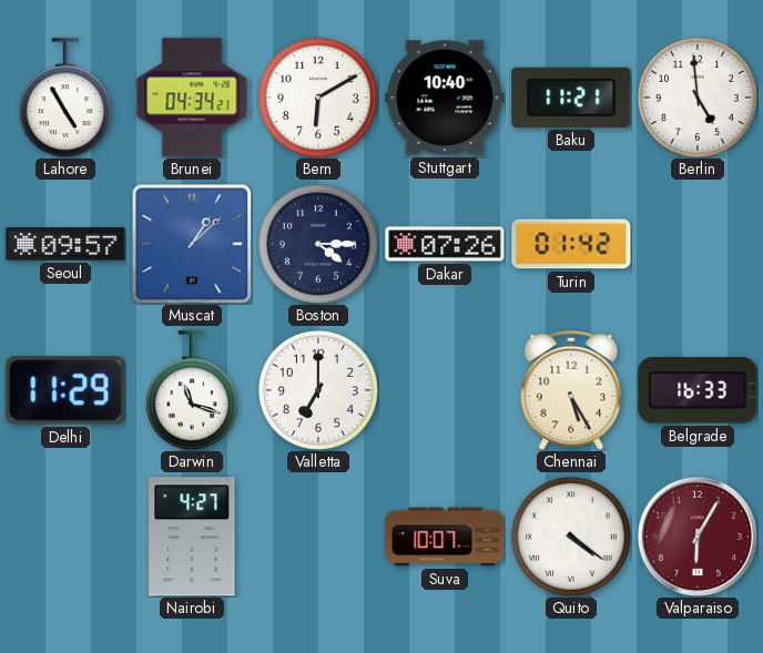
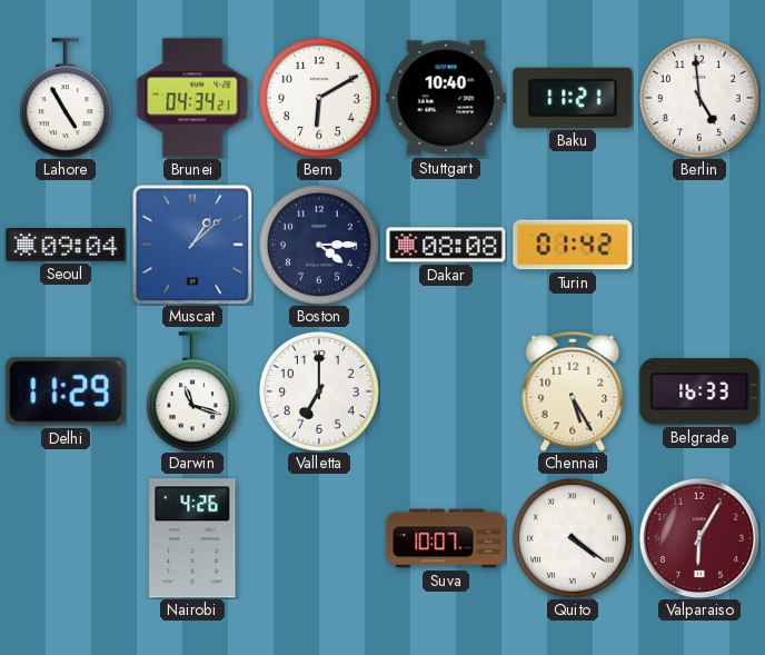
Seoul: 09:57 -> 09:04 (66, 245)
Dakar: 07:26 -> 08:08 (446, 245)
Nairobi: 4:27 -> 4:26 (192, 538)
